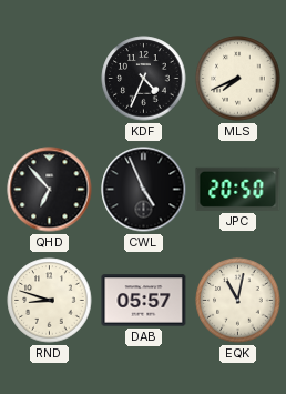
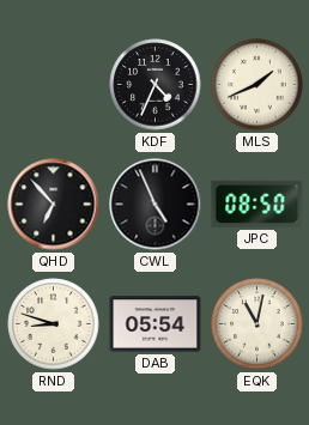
MLS: 7:41 -> 1:41 (257, 85)
JPC: 20:50 -> 08:50 (257, 204)
DAB: 05:57 -> 05:54 (156, 324)
